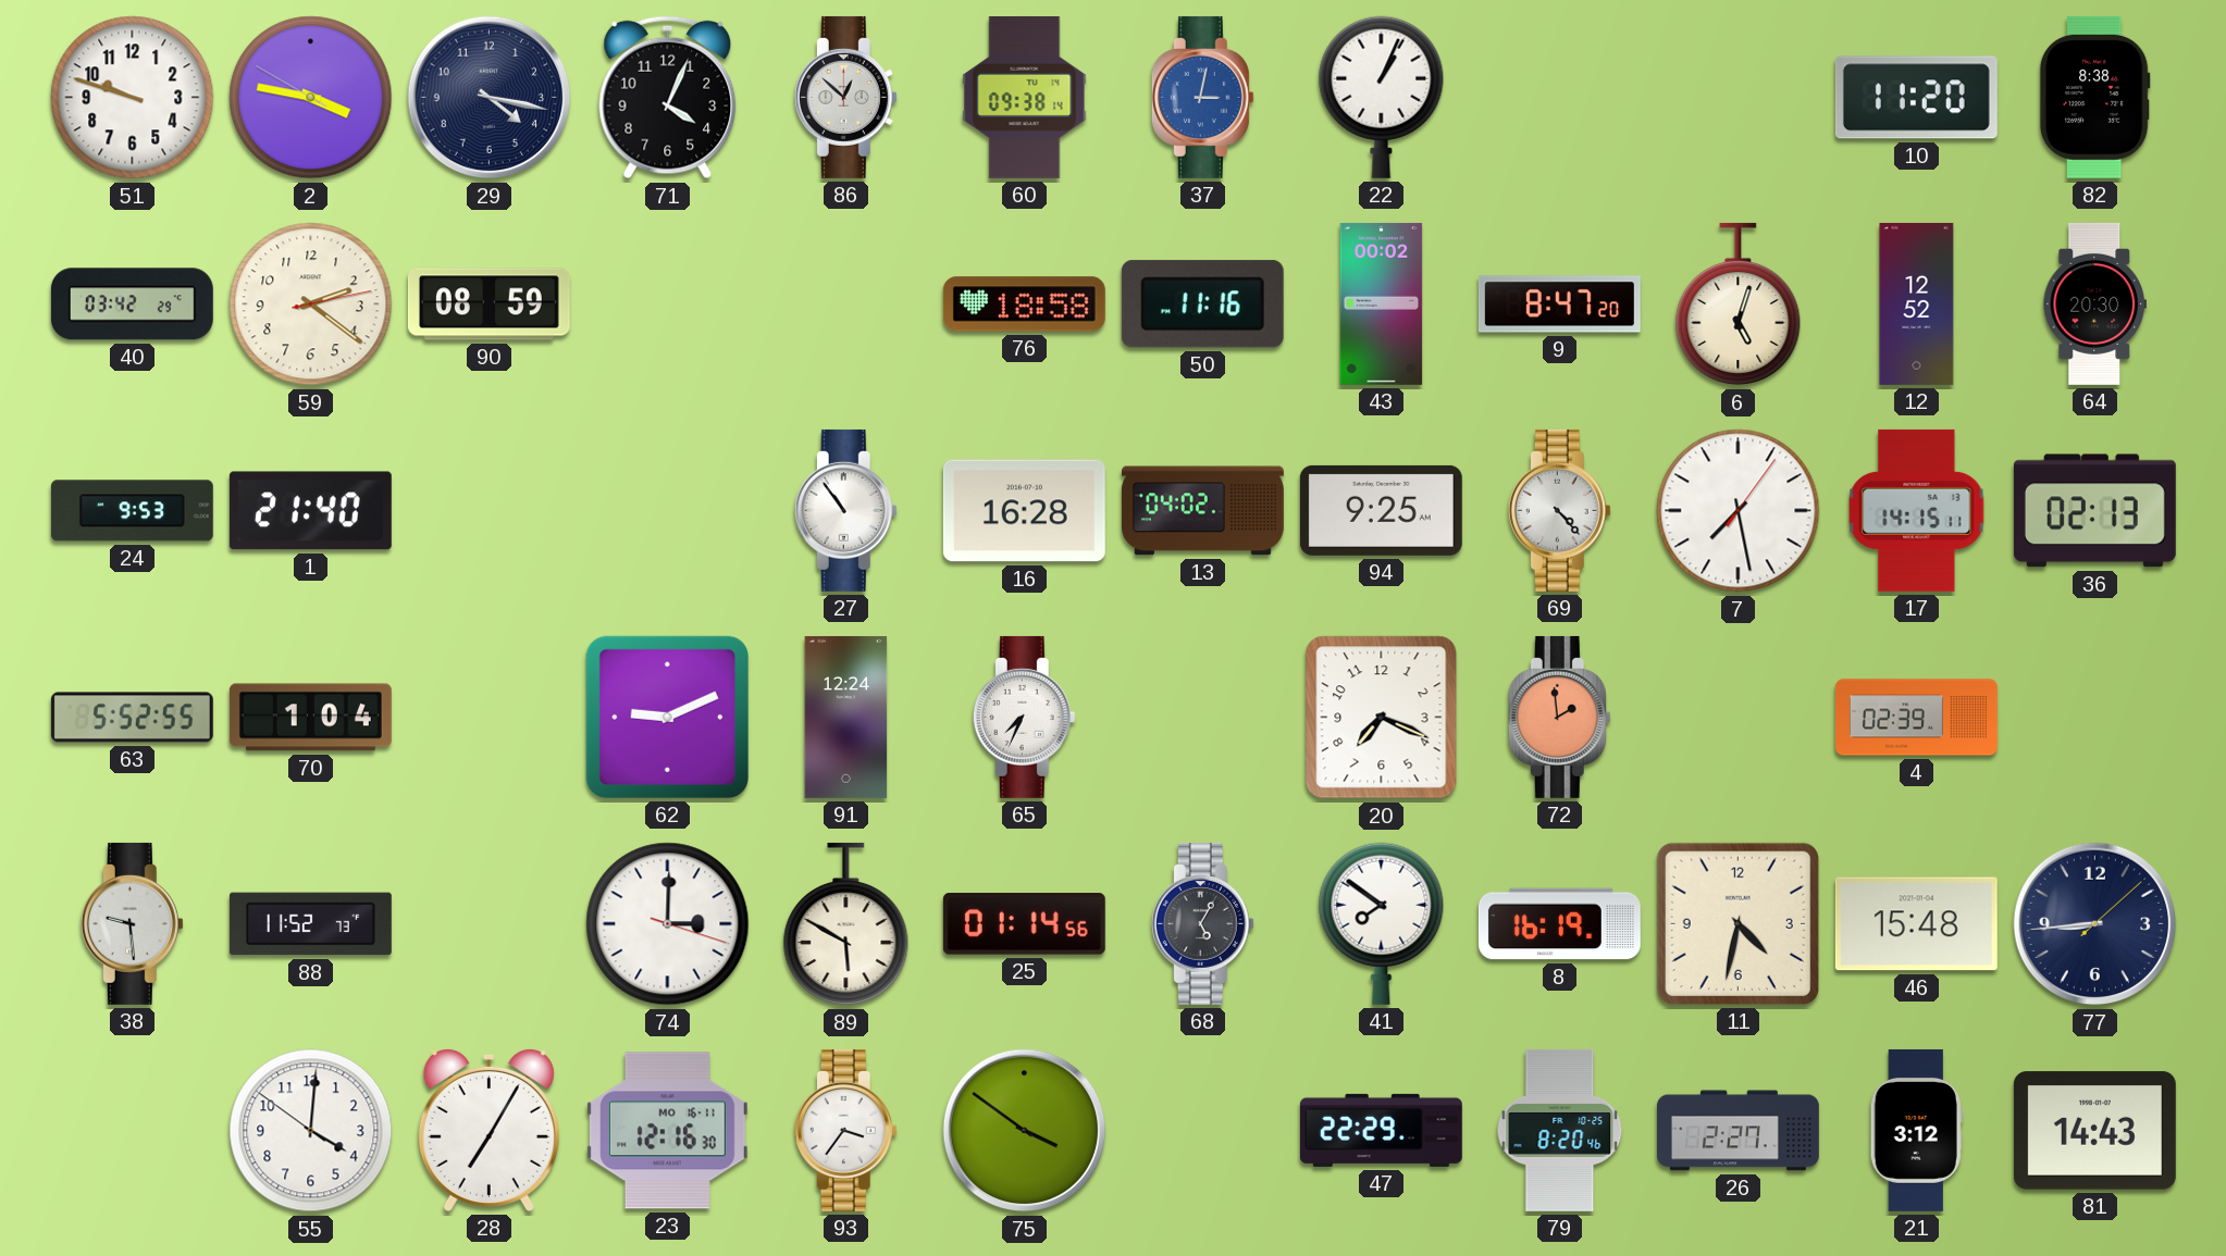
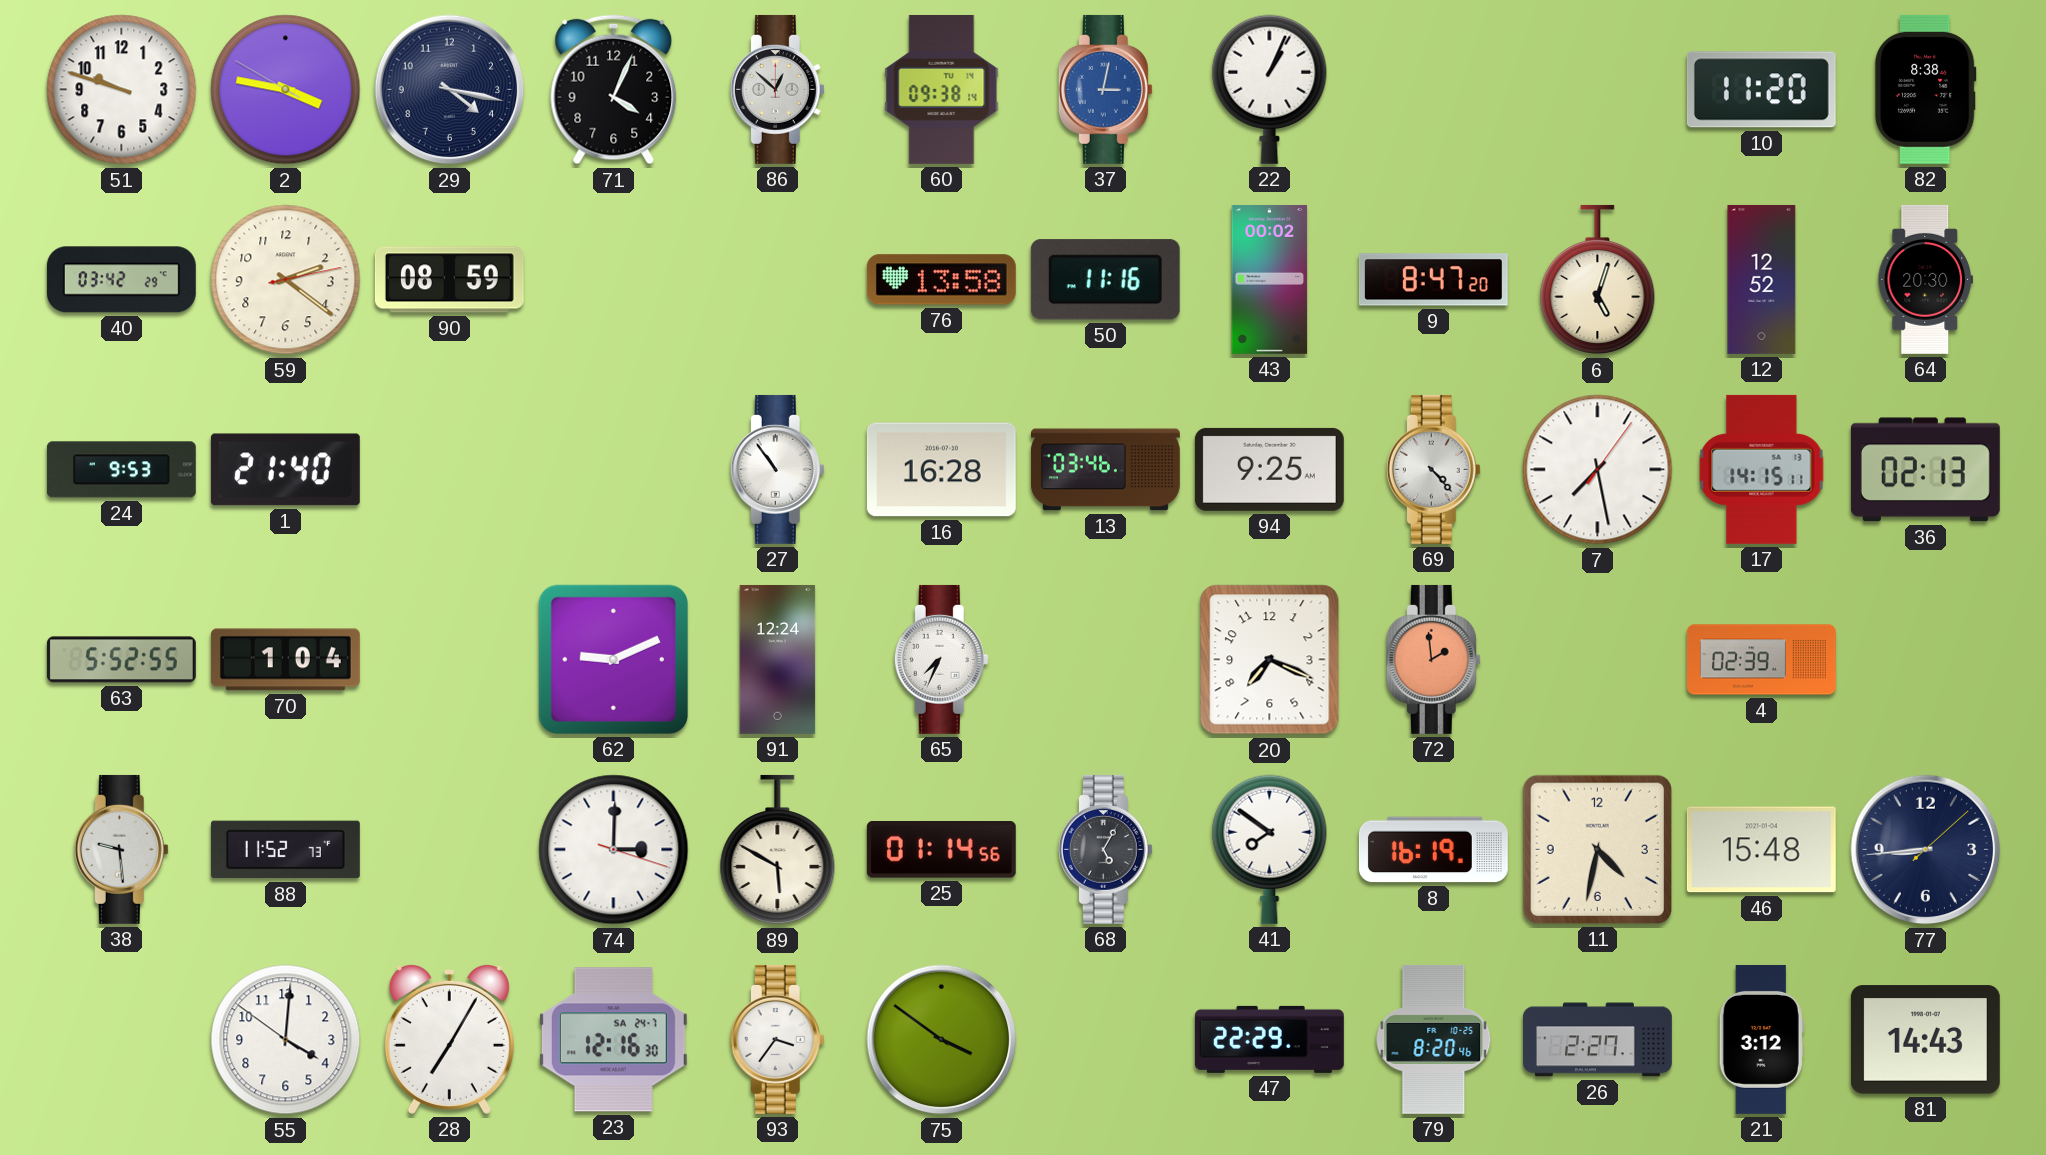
76: 18:58 -> 13:58 (941, 280)
13: 04:02 -> 03:46 (1105, 470)
23 date: MO 16-11 -> SA 24-7 (613, 1040)
